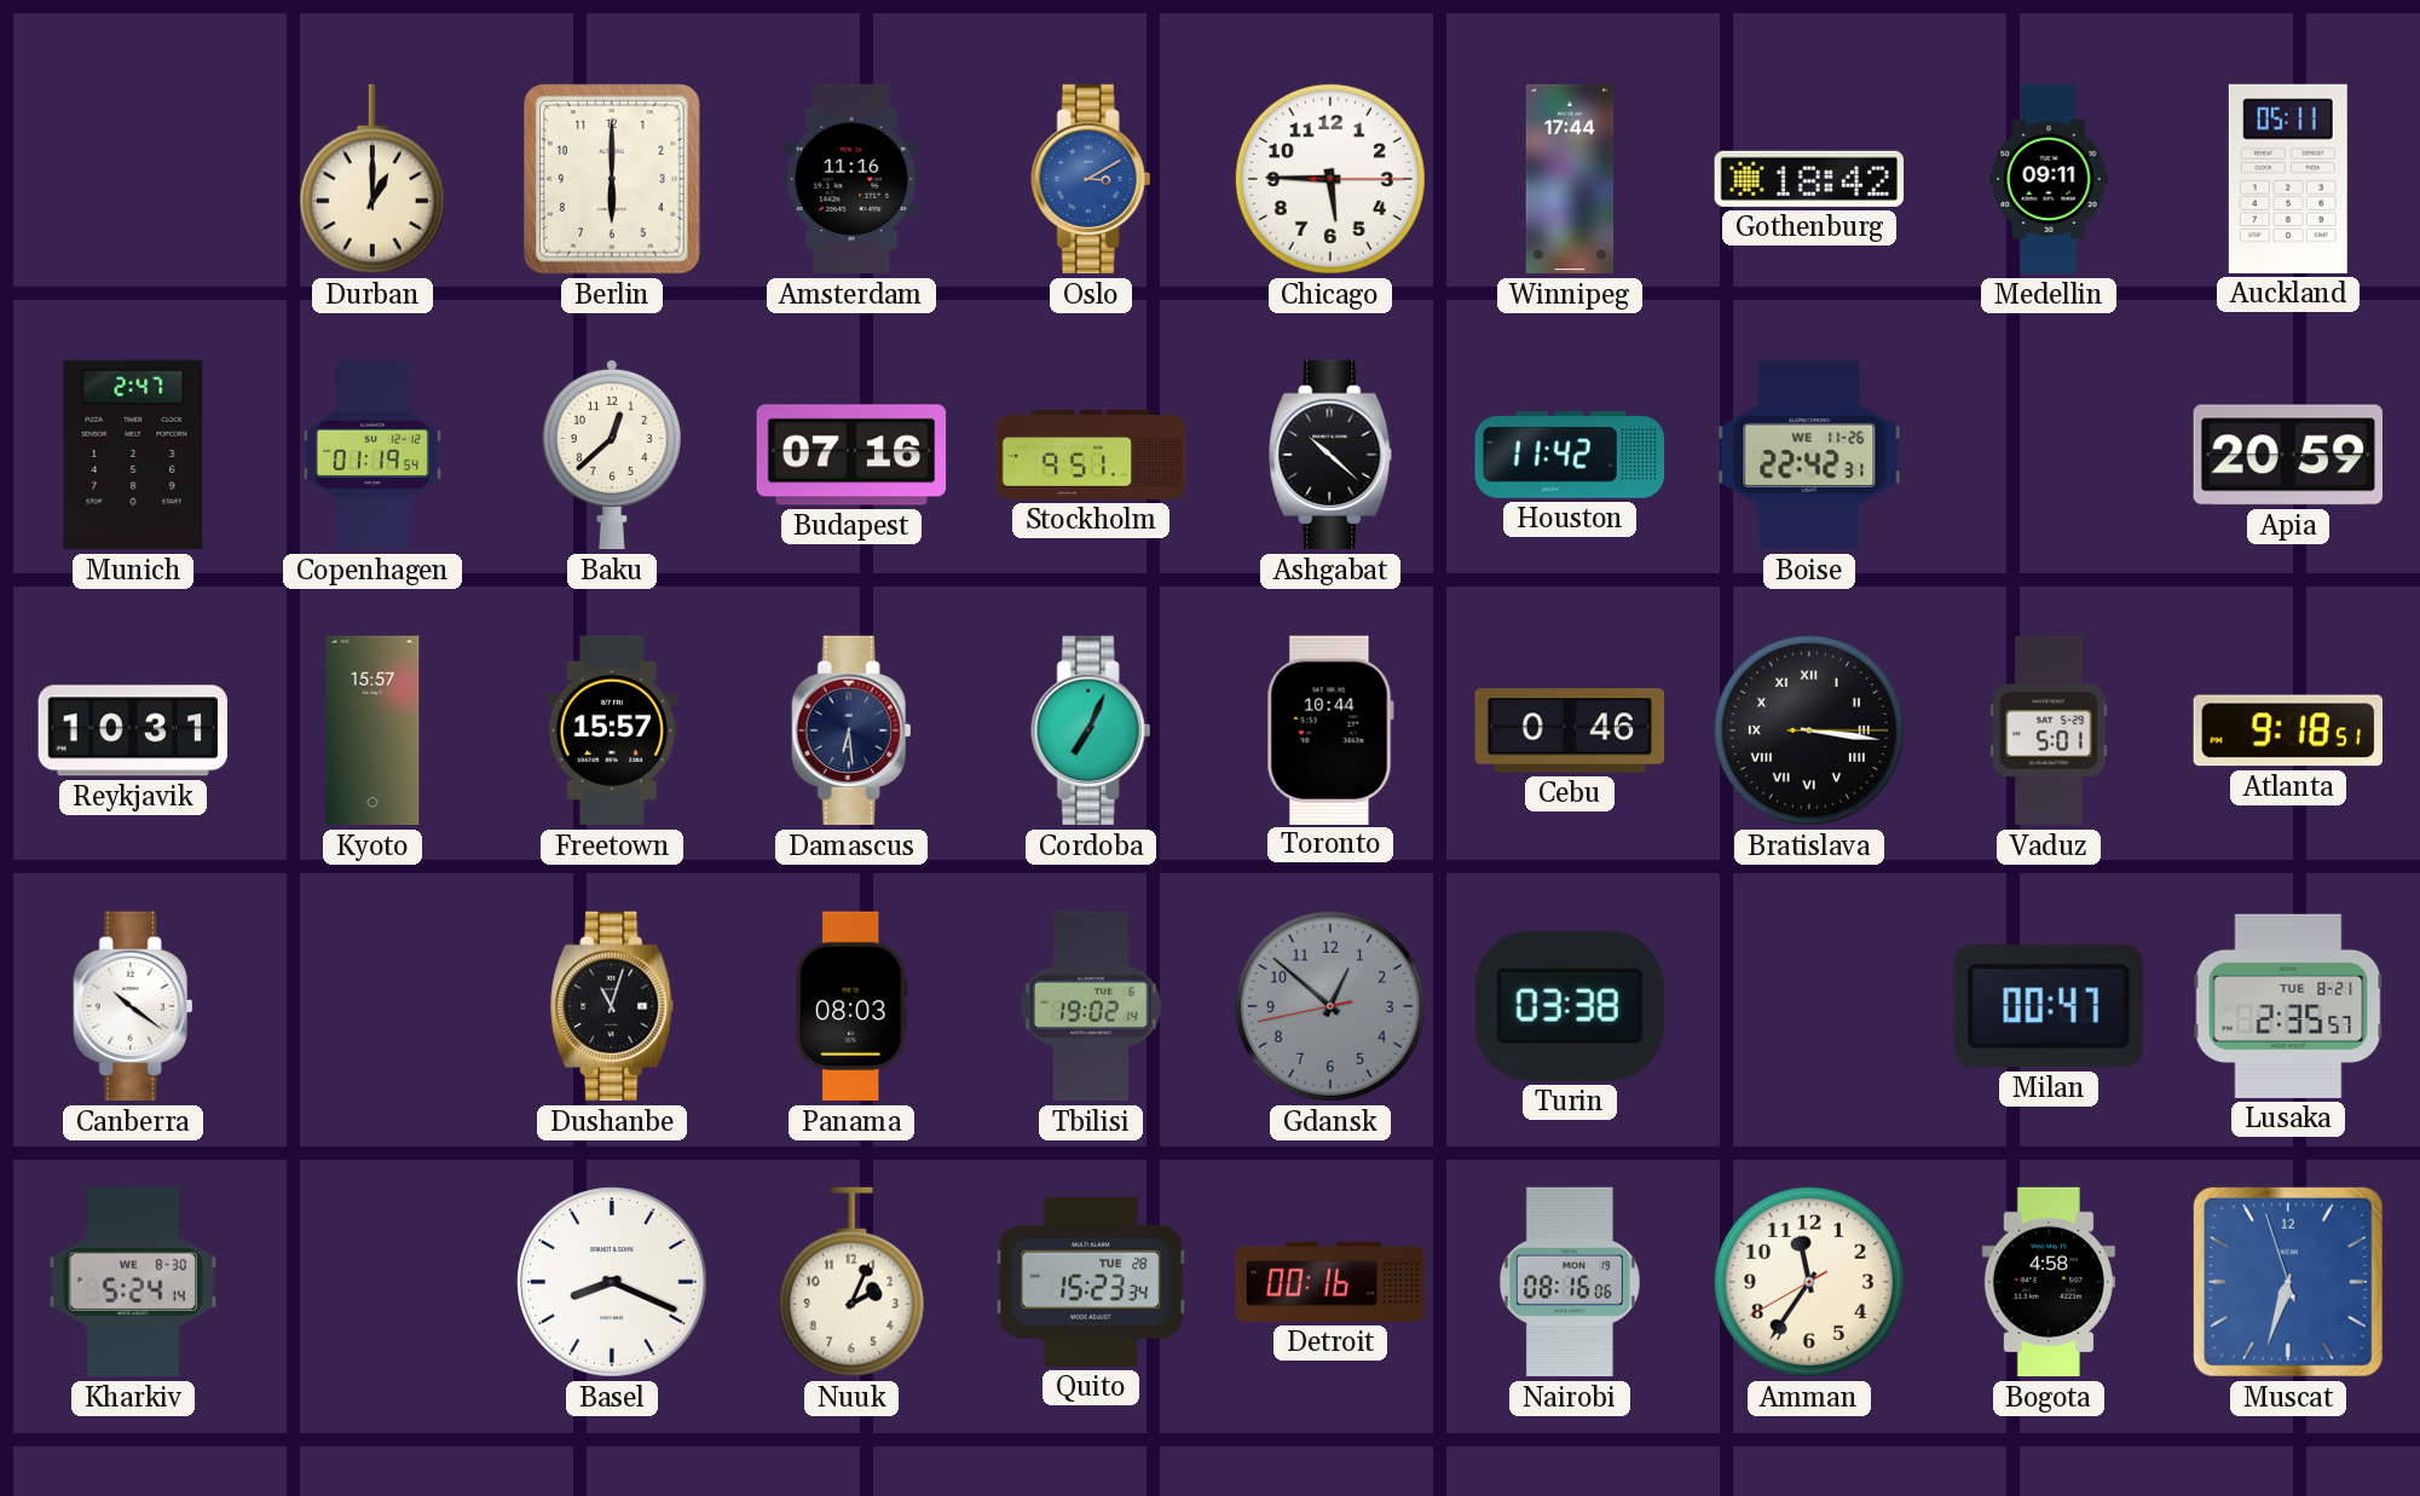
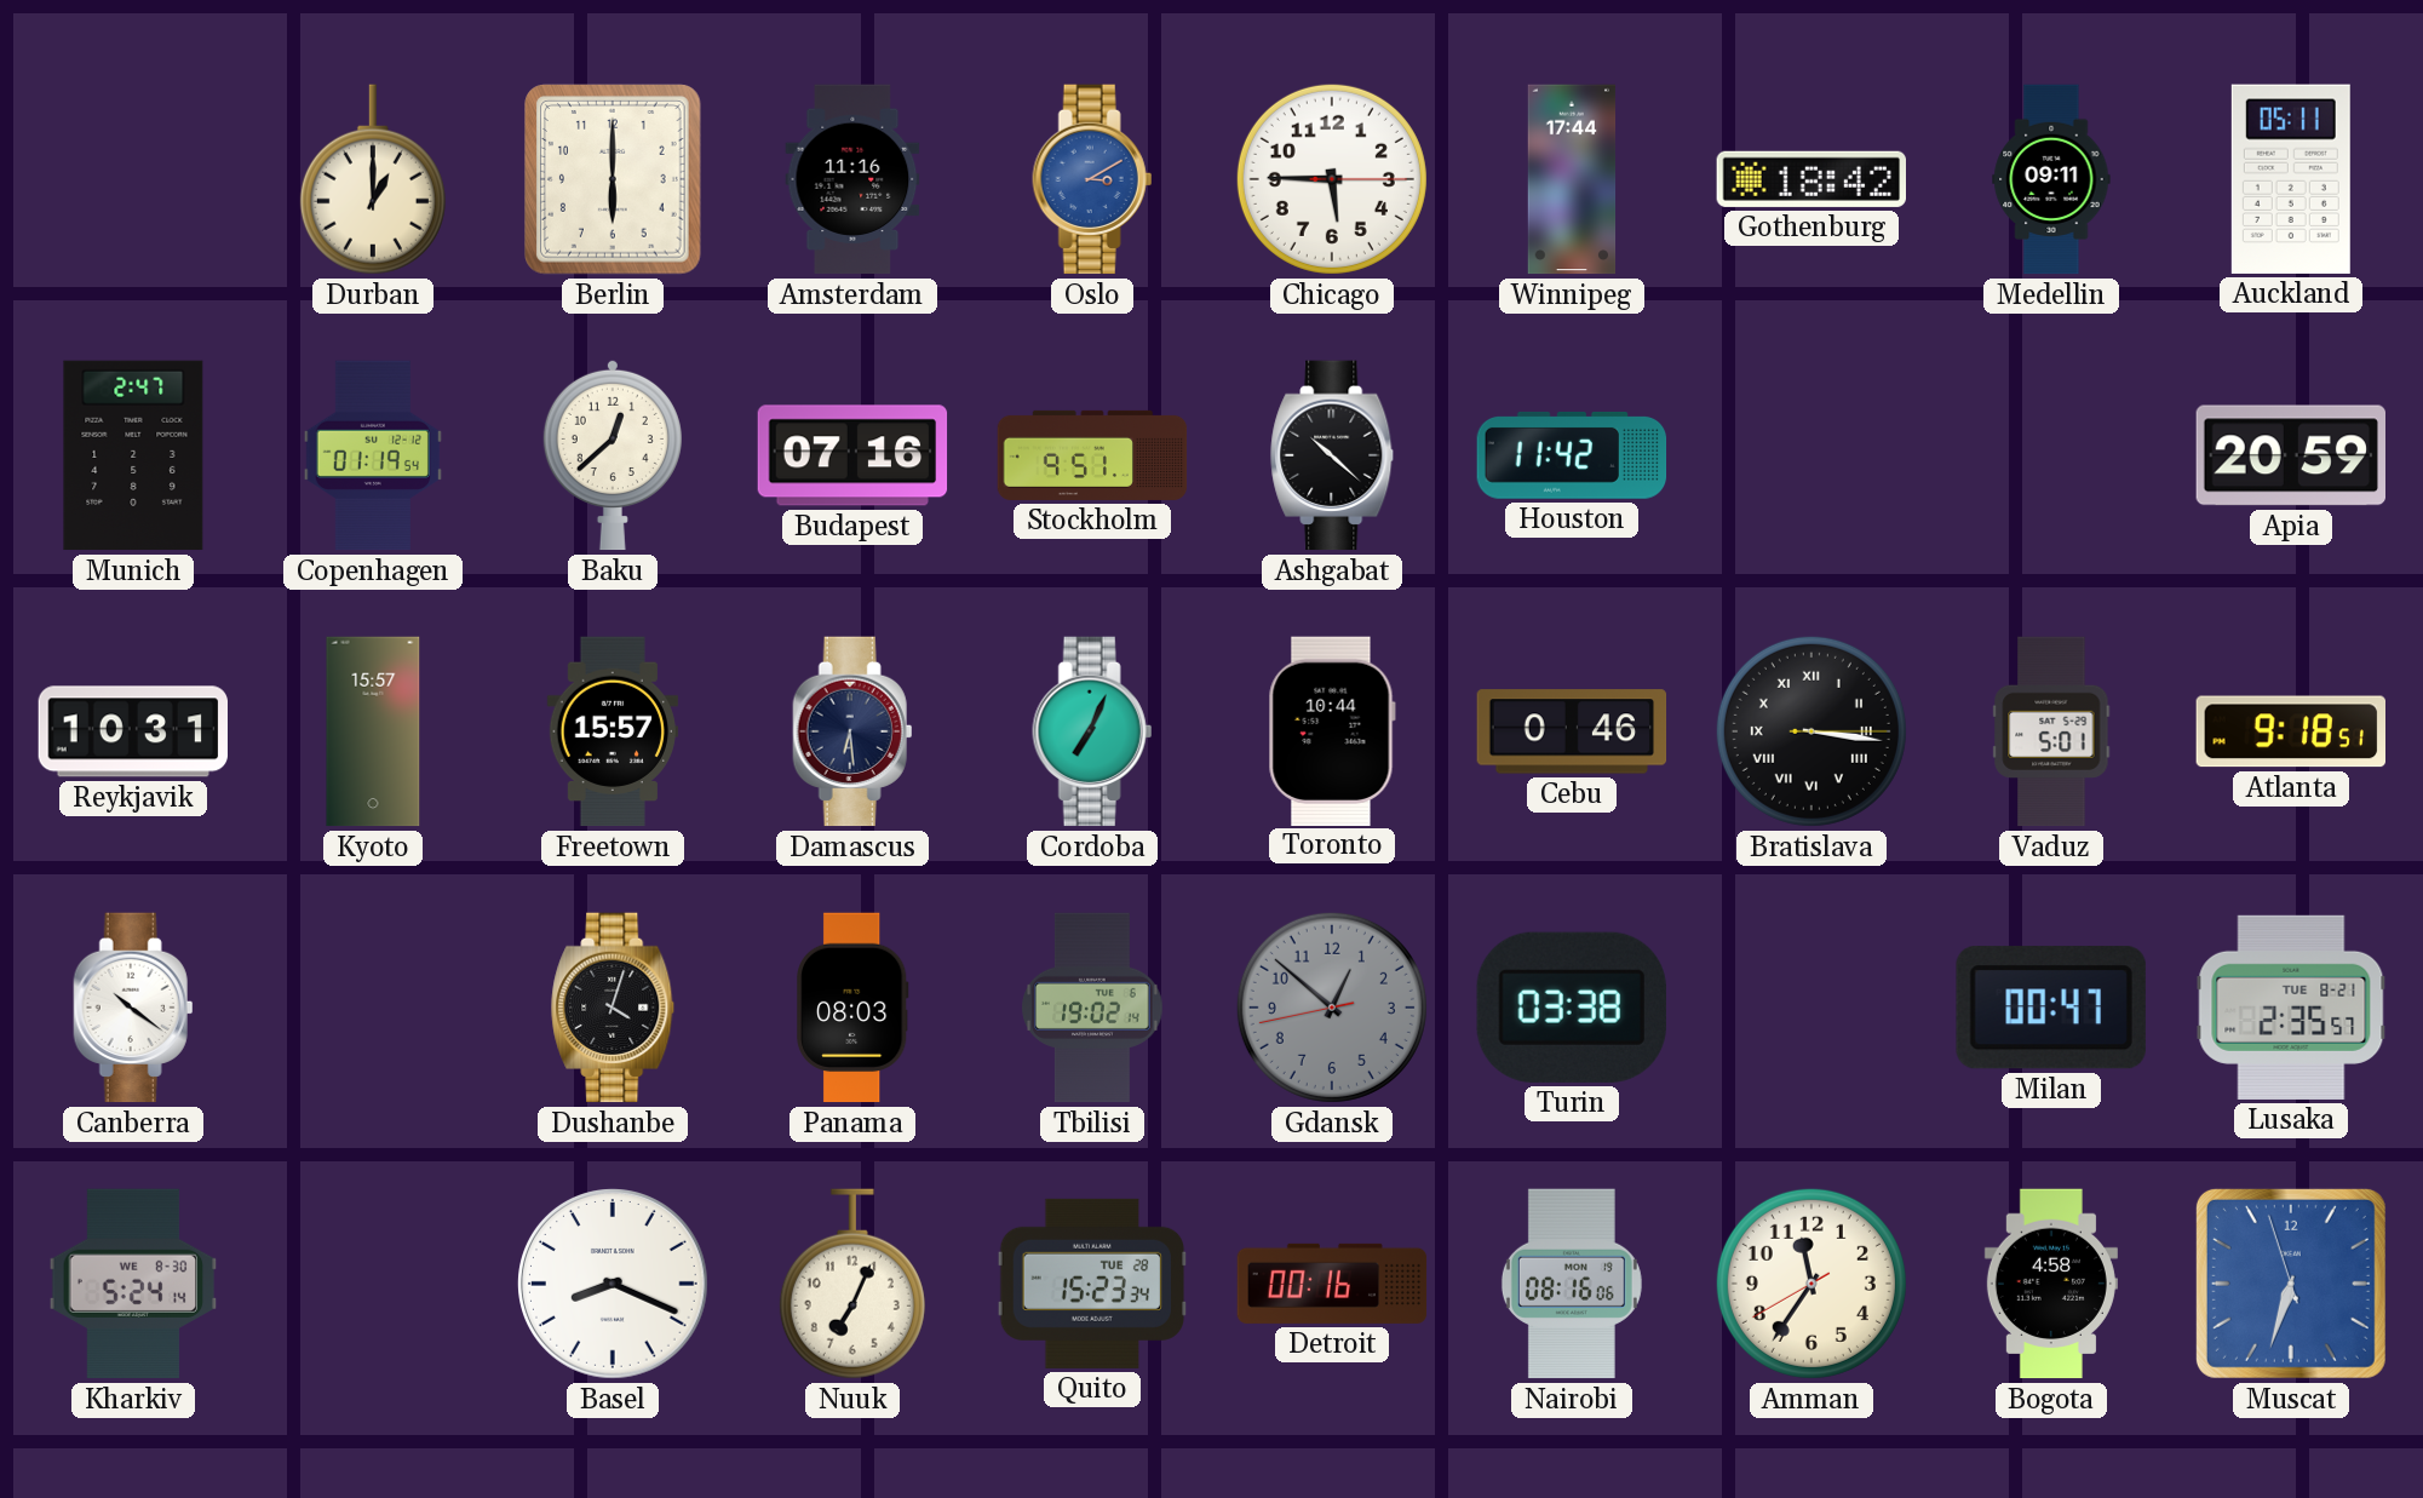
Boise: 22:42 -> none (1809, 455)
Dushanbe: 11:03 -> 4:03 (614, 1008)
Nuuk: 2:04 -> 7:04 (852, 1284)
